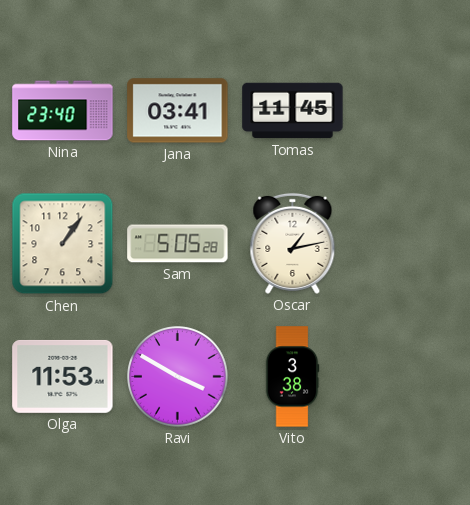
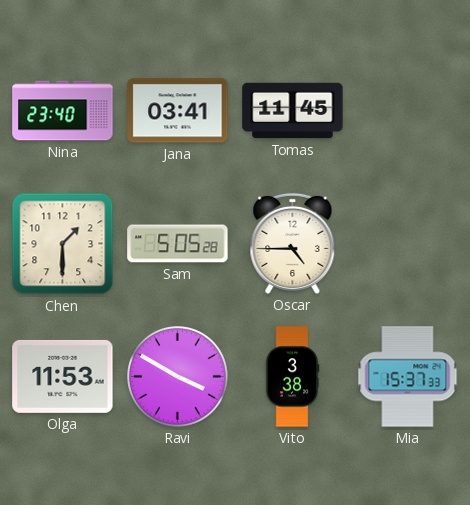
Chen: 1:06 -> 1:30 (63, 244)
Oscar: 1:13 -> 4:45 (293, 243)
Mia: none -> 15:37 (408, 377)
